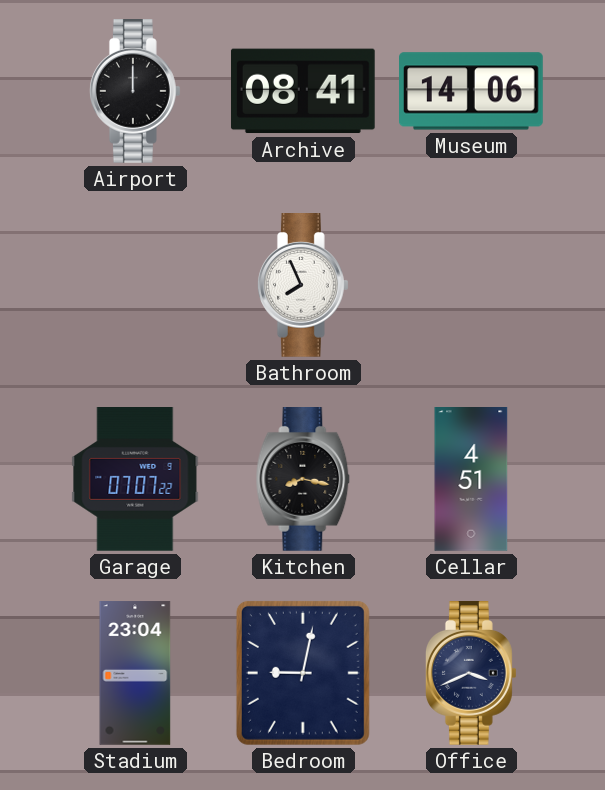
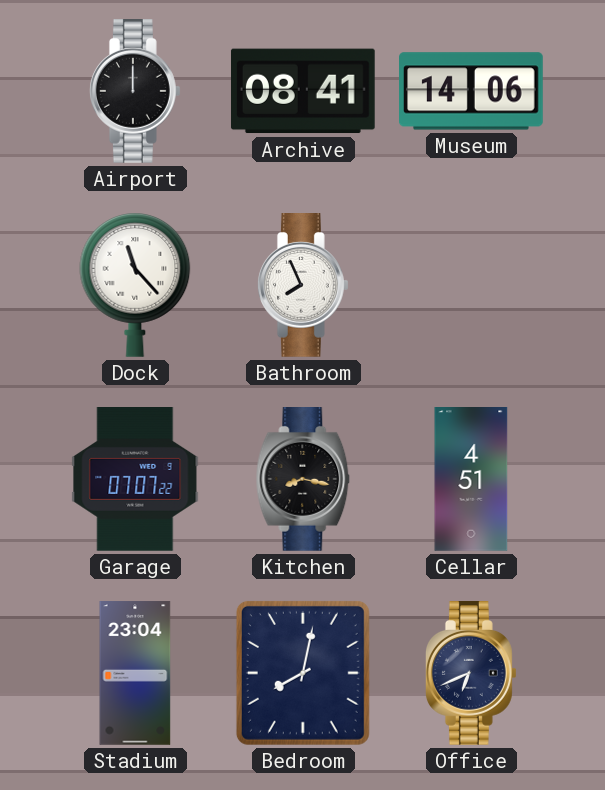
Dock: none -> 11:23 (135, 285)
Bedroom: 9:02 -> 8:02 (303, 673)
Office: 3:41 -> 6:41 (471, 674)
